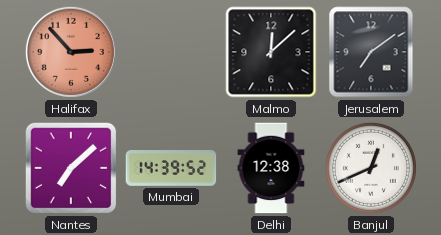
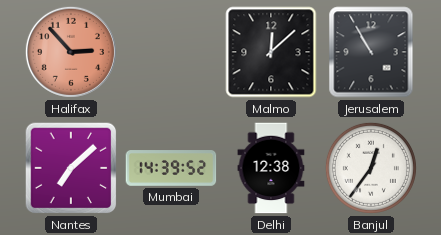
Jerusalem: 7:09 -> 10:55 (371, 52)
Banjul: 12:41 -> 12:36 (371, 168)
